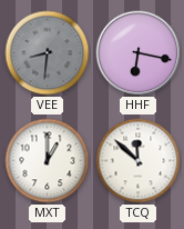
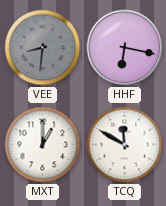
TCQ: 11:52 -> 11:50 (125, 145)
